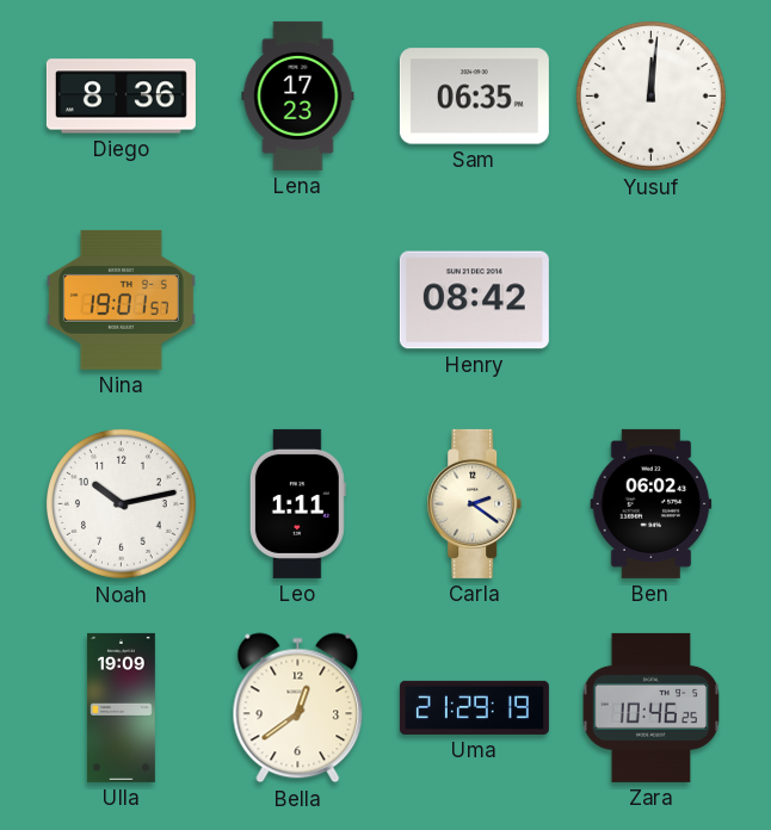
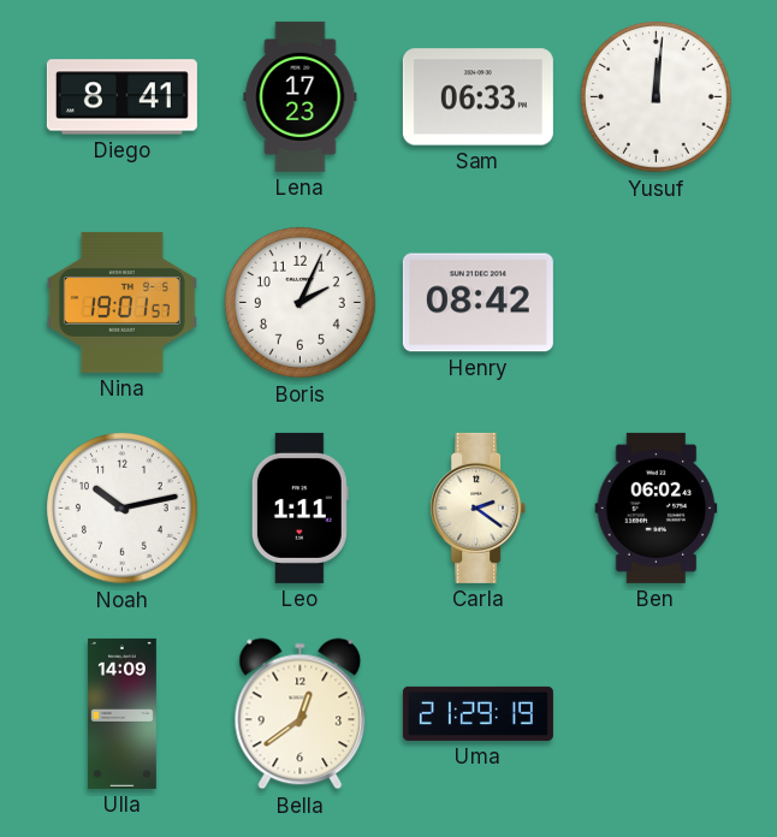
Diego: 8:36 -> 8:41 (121, 97)
Sam: 06:35 -> 06:33 (478, 97)
Boris: none -> 2:04 (301, 303)
Ulla: 19:09 -> 14:09 (121, 713)
Zara: 10:46 -> none (652, 707)
